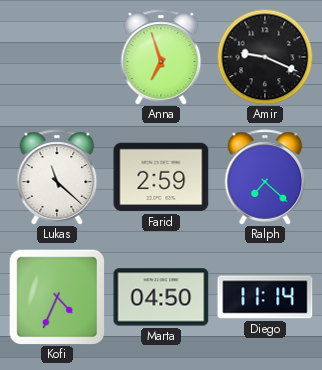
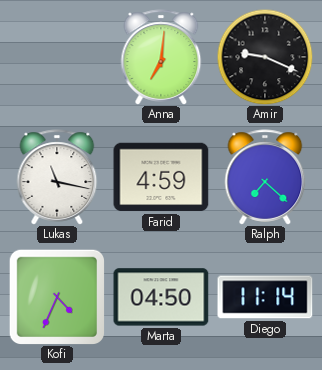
Anna: 6:57 -> 7:01 (161, 57)
Lukas: 11:22 -> 11:17 (57, 177)
Farid: 2:59 -> 4:59 (161, 177)
